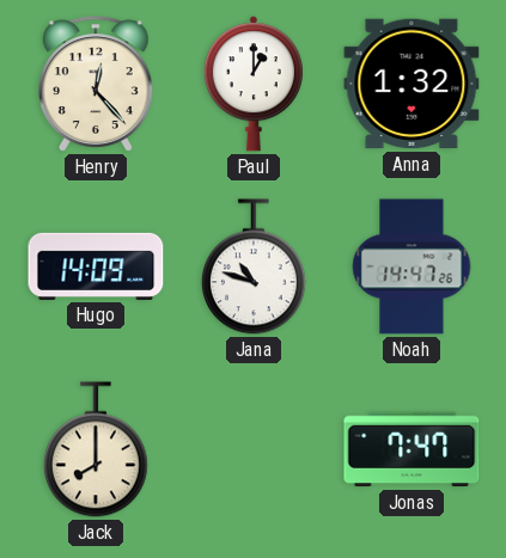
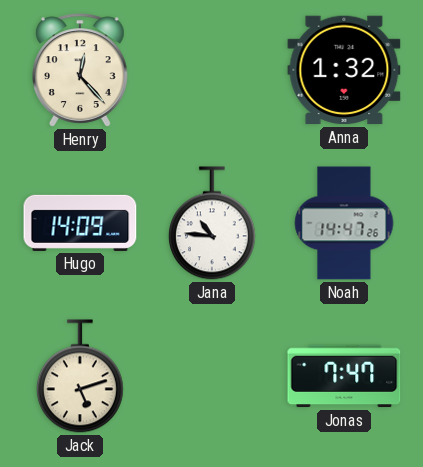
Paul: 1:00 -> none (254, 84)
Jana: 10:48 -> 10:46 (212, 223)
Jack: 8:00 -> 5:12 (80, 376)
